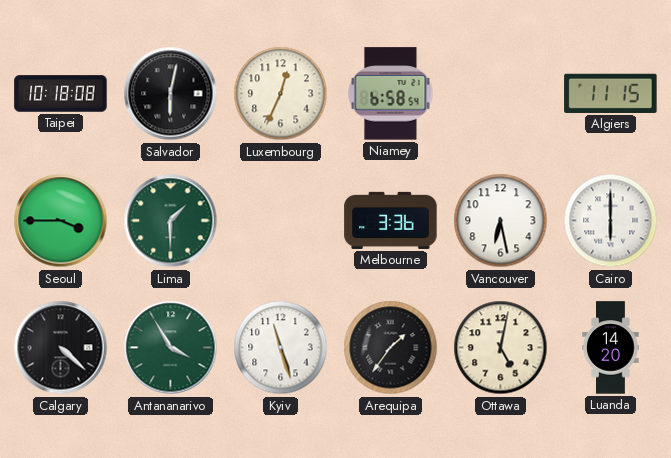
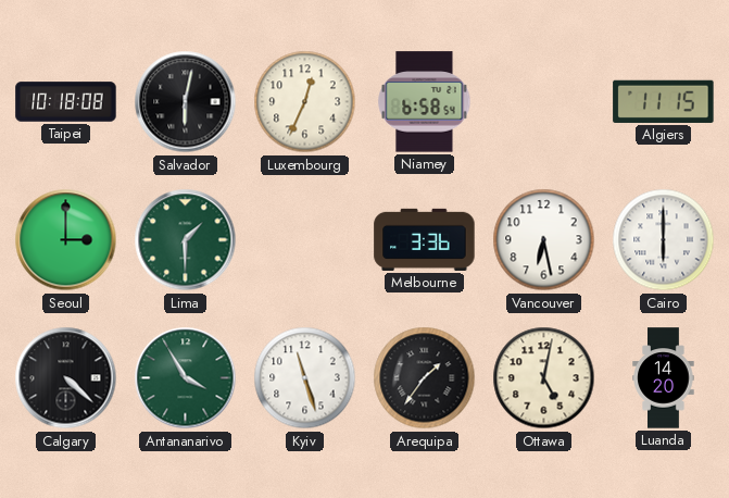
Seoul: 3:45 -> 3:00 (66, 240)
